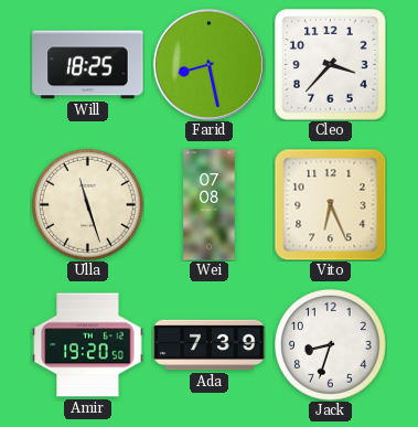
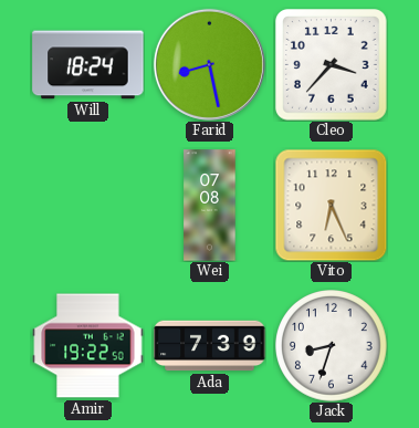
Will: 18:25 -> 18:24 (88, 65)
Ulla: 11:27 -> none (88, 205)
Amir: 19:20 -> 19:22 (88, 346)
